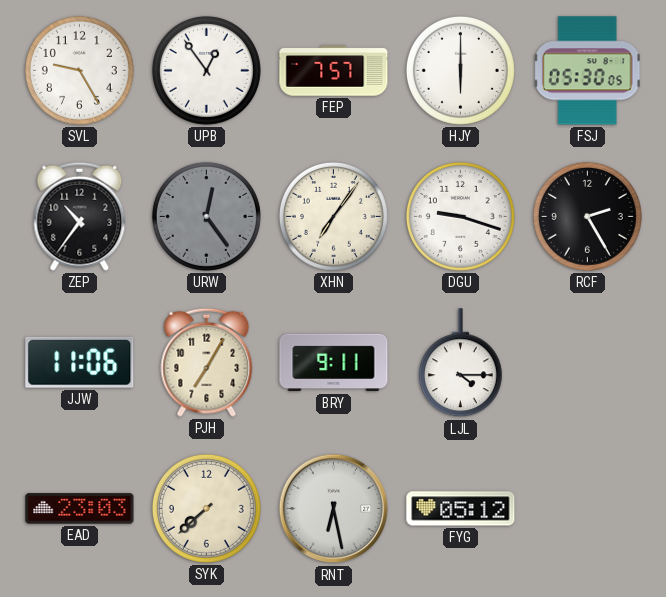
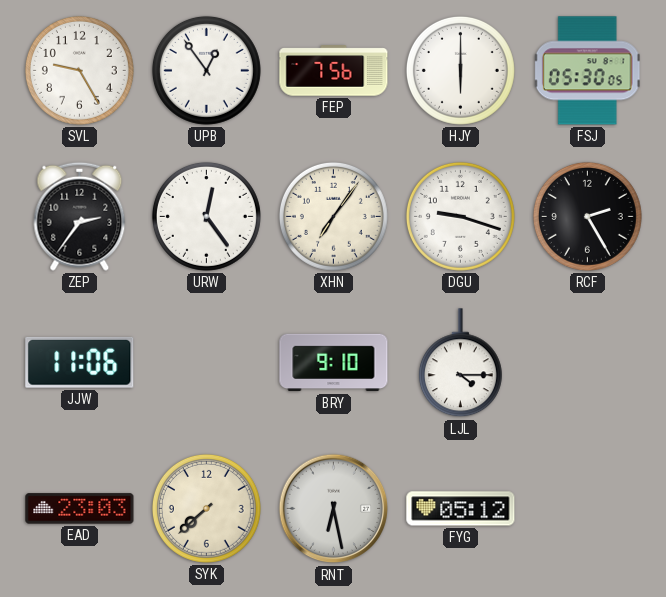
FEP: 7:57 -> 7:56 (334, 71)
ZEP: 10:36 -> 2:36 (80, 216)
URW dial: grey -> white (206, 216)
PJH: 7:05 -> none (207, 362)
BRY: 9:11 -> 9:10 (334, 363)
